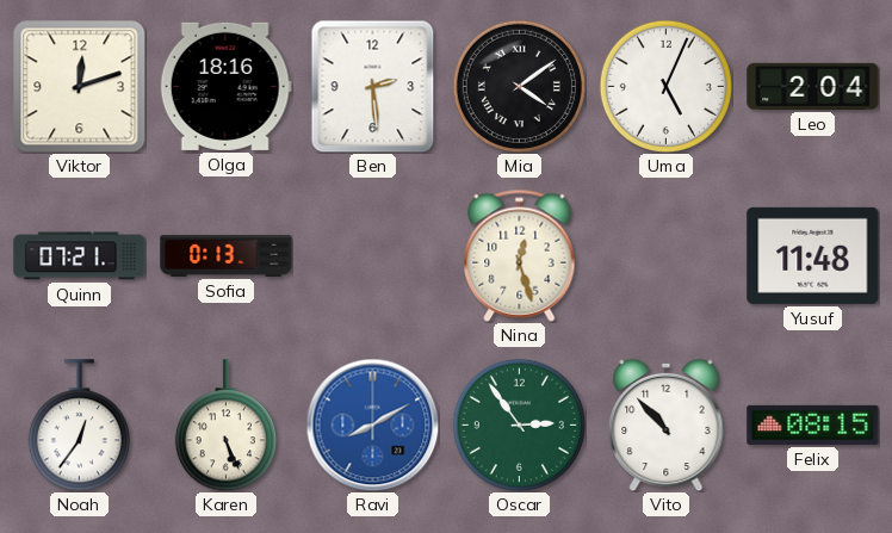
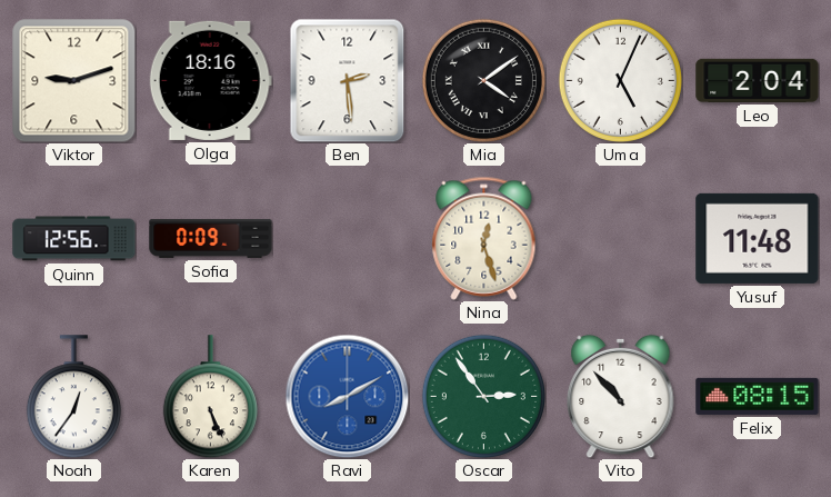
Viktor: 12:12 -> 9:12 (73, 80)
Quinn: 07:21 -> 12:56 (74, 239)
Sofia: 0:13 -> 0:09 (211, 238)
